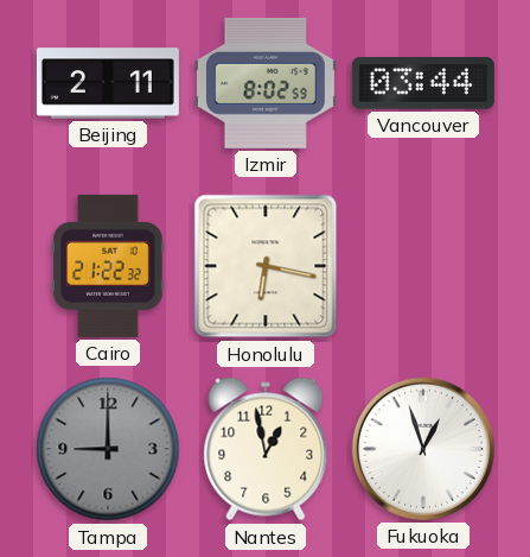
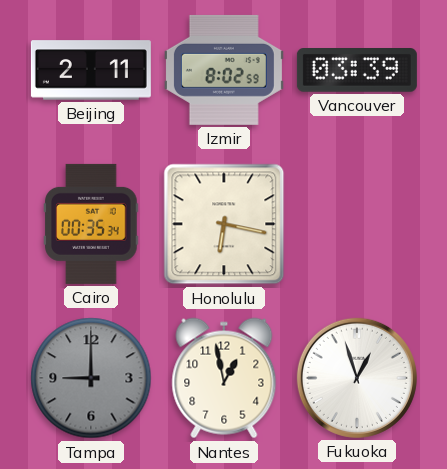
Vancouver: 03:44 -> 03:39 (357, 71)
Cairo: 21:22 -> 00:35 (91, 224)
